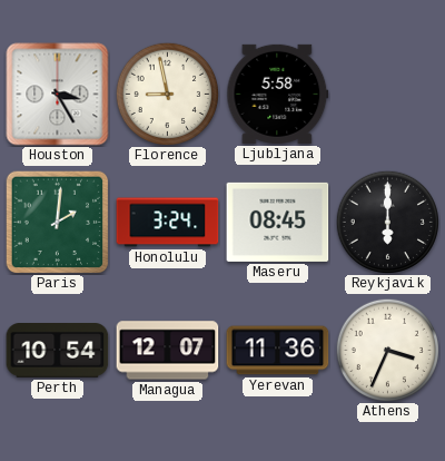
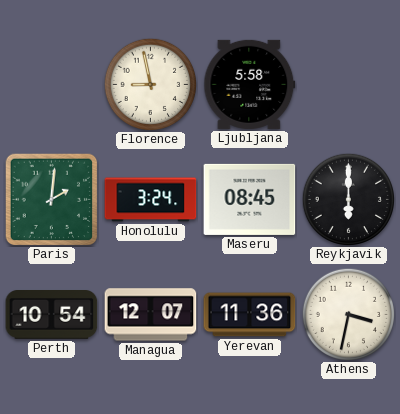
Houston: 3:25 -> none (58, 95)
Athens: 3:34 -> 3:32 (348, 314)
